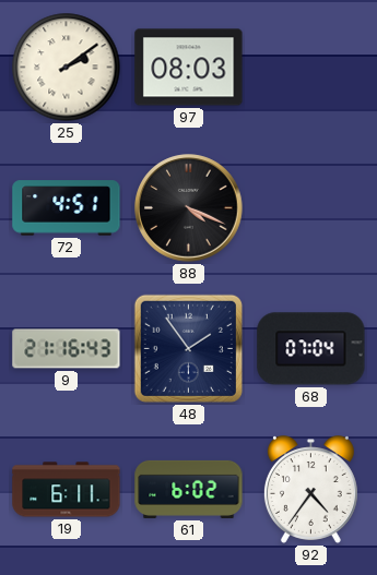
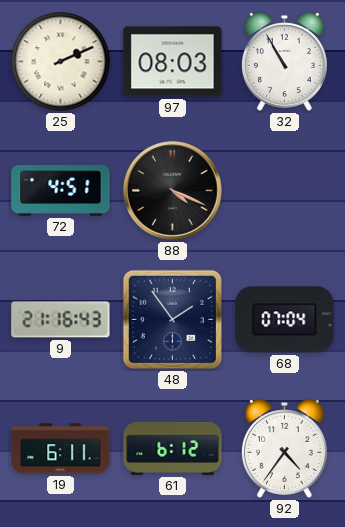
25: 2:09 -> 2:11 (61, 62)
32: none -> 10:55 (284, 62)
61: 6:02 -> 6:12 (173, 448)
